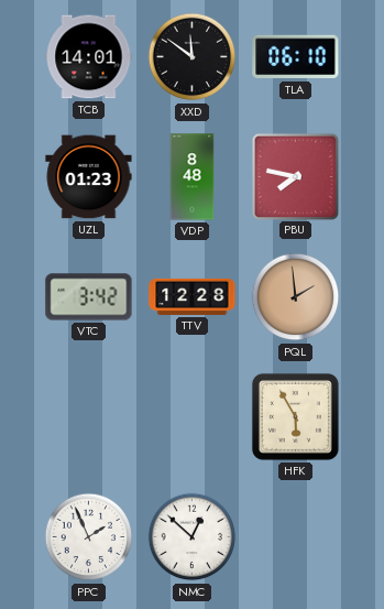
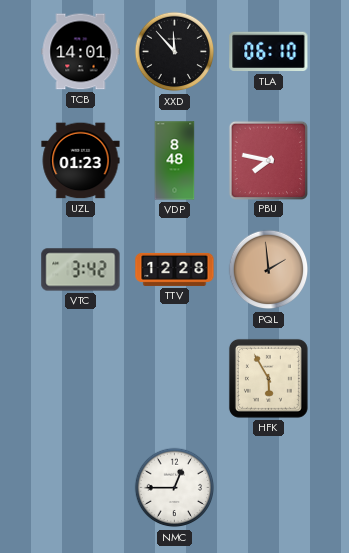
XXD: 11:51 -> 11:53 (175, 52)
PPC: 1:56 -> none (89, 537)
NMC: 12:52 -> 12:45 (175, 488)
